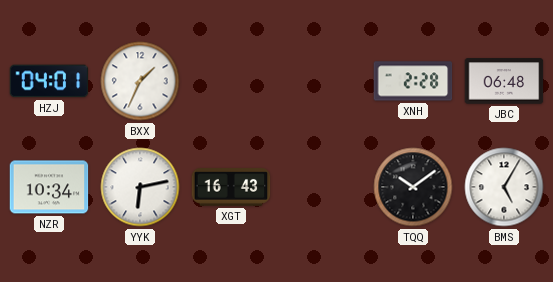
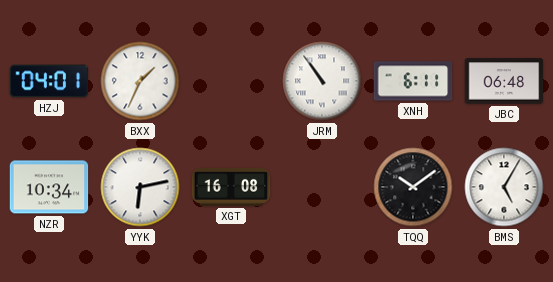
JRM: none -> 10:54 (322, 81)
XNH: 2:28 -> 6:11 (413, 81)
XGT: 16:43 -> 16:08 (231, 187)
